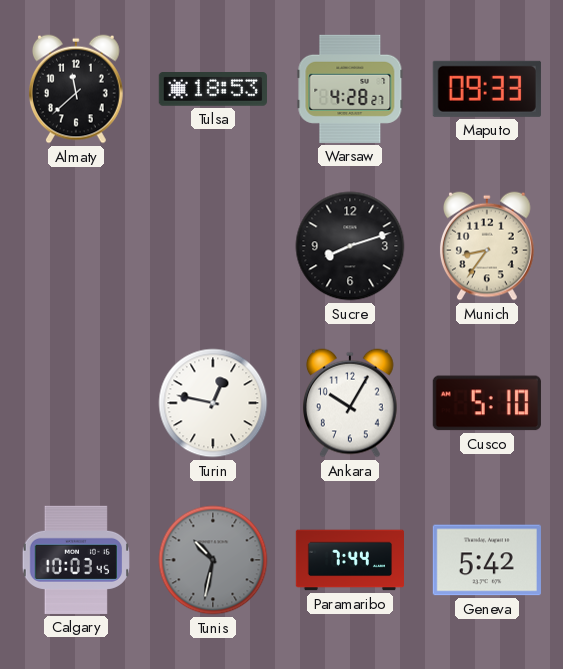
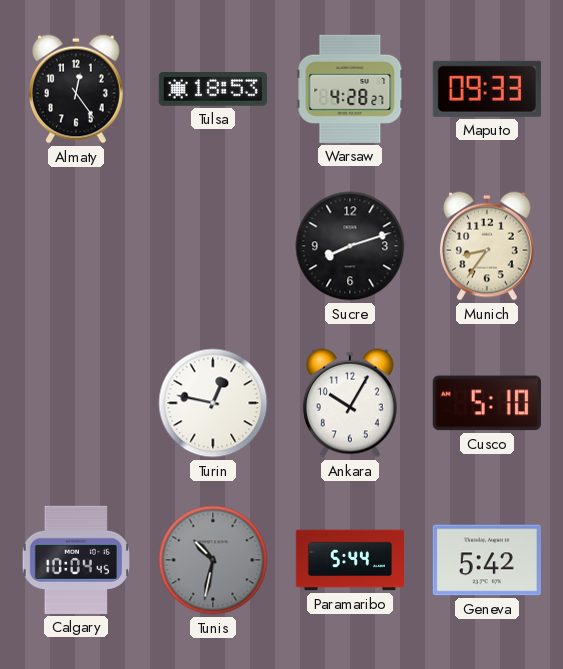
Almaty: 11:38 -> 12:24 (76, 89)
Calgary: 10:03 -> 10:04 (75, 560)
Paramaribo: 7:44 -> 5:44 (349, 560)
